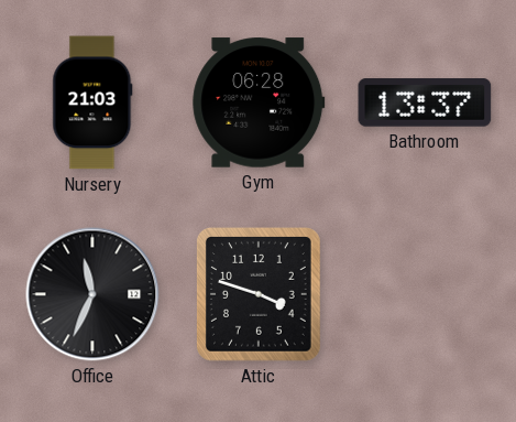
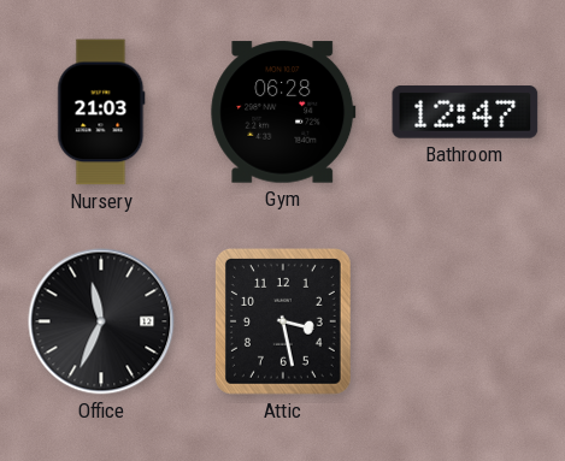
Bathroom: 13:37 -> 12:47 (465, 112)
Attic: 3:48 -> 3:28 (283, 321)
